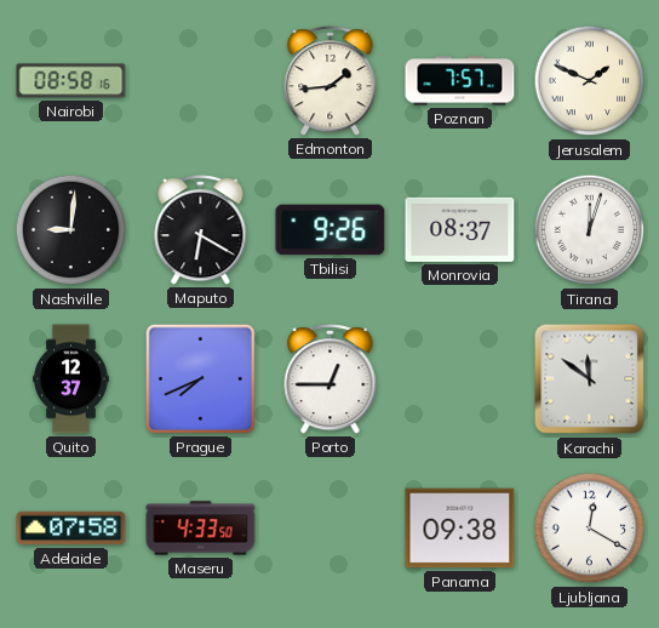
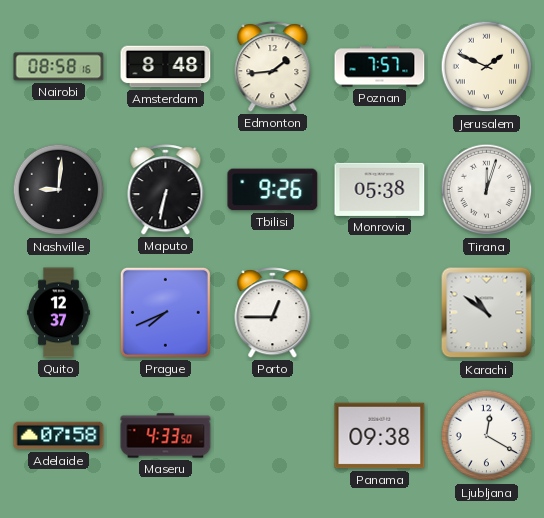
Amsterdam: none -> 8:48 (166, 67)
Maputo: 6:20 -> 6:32 (166, 190)
Monrovia: 08:37 -> 05:38 (380, 189)
Karachi: 11:51 -> 10:51 (487, 313)
